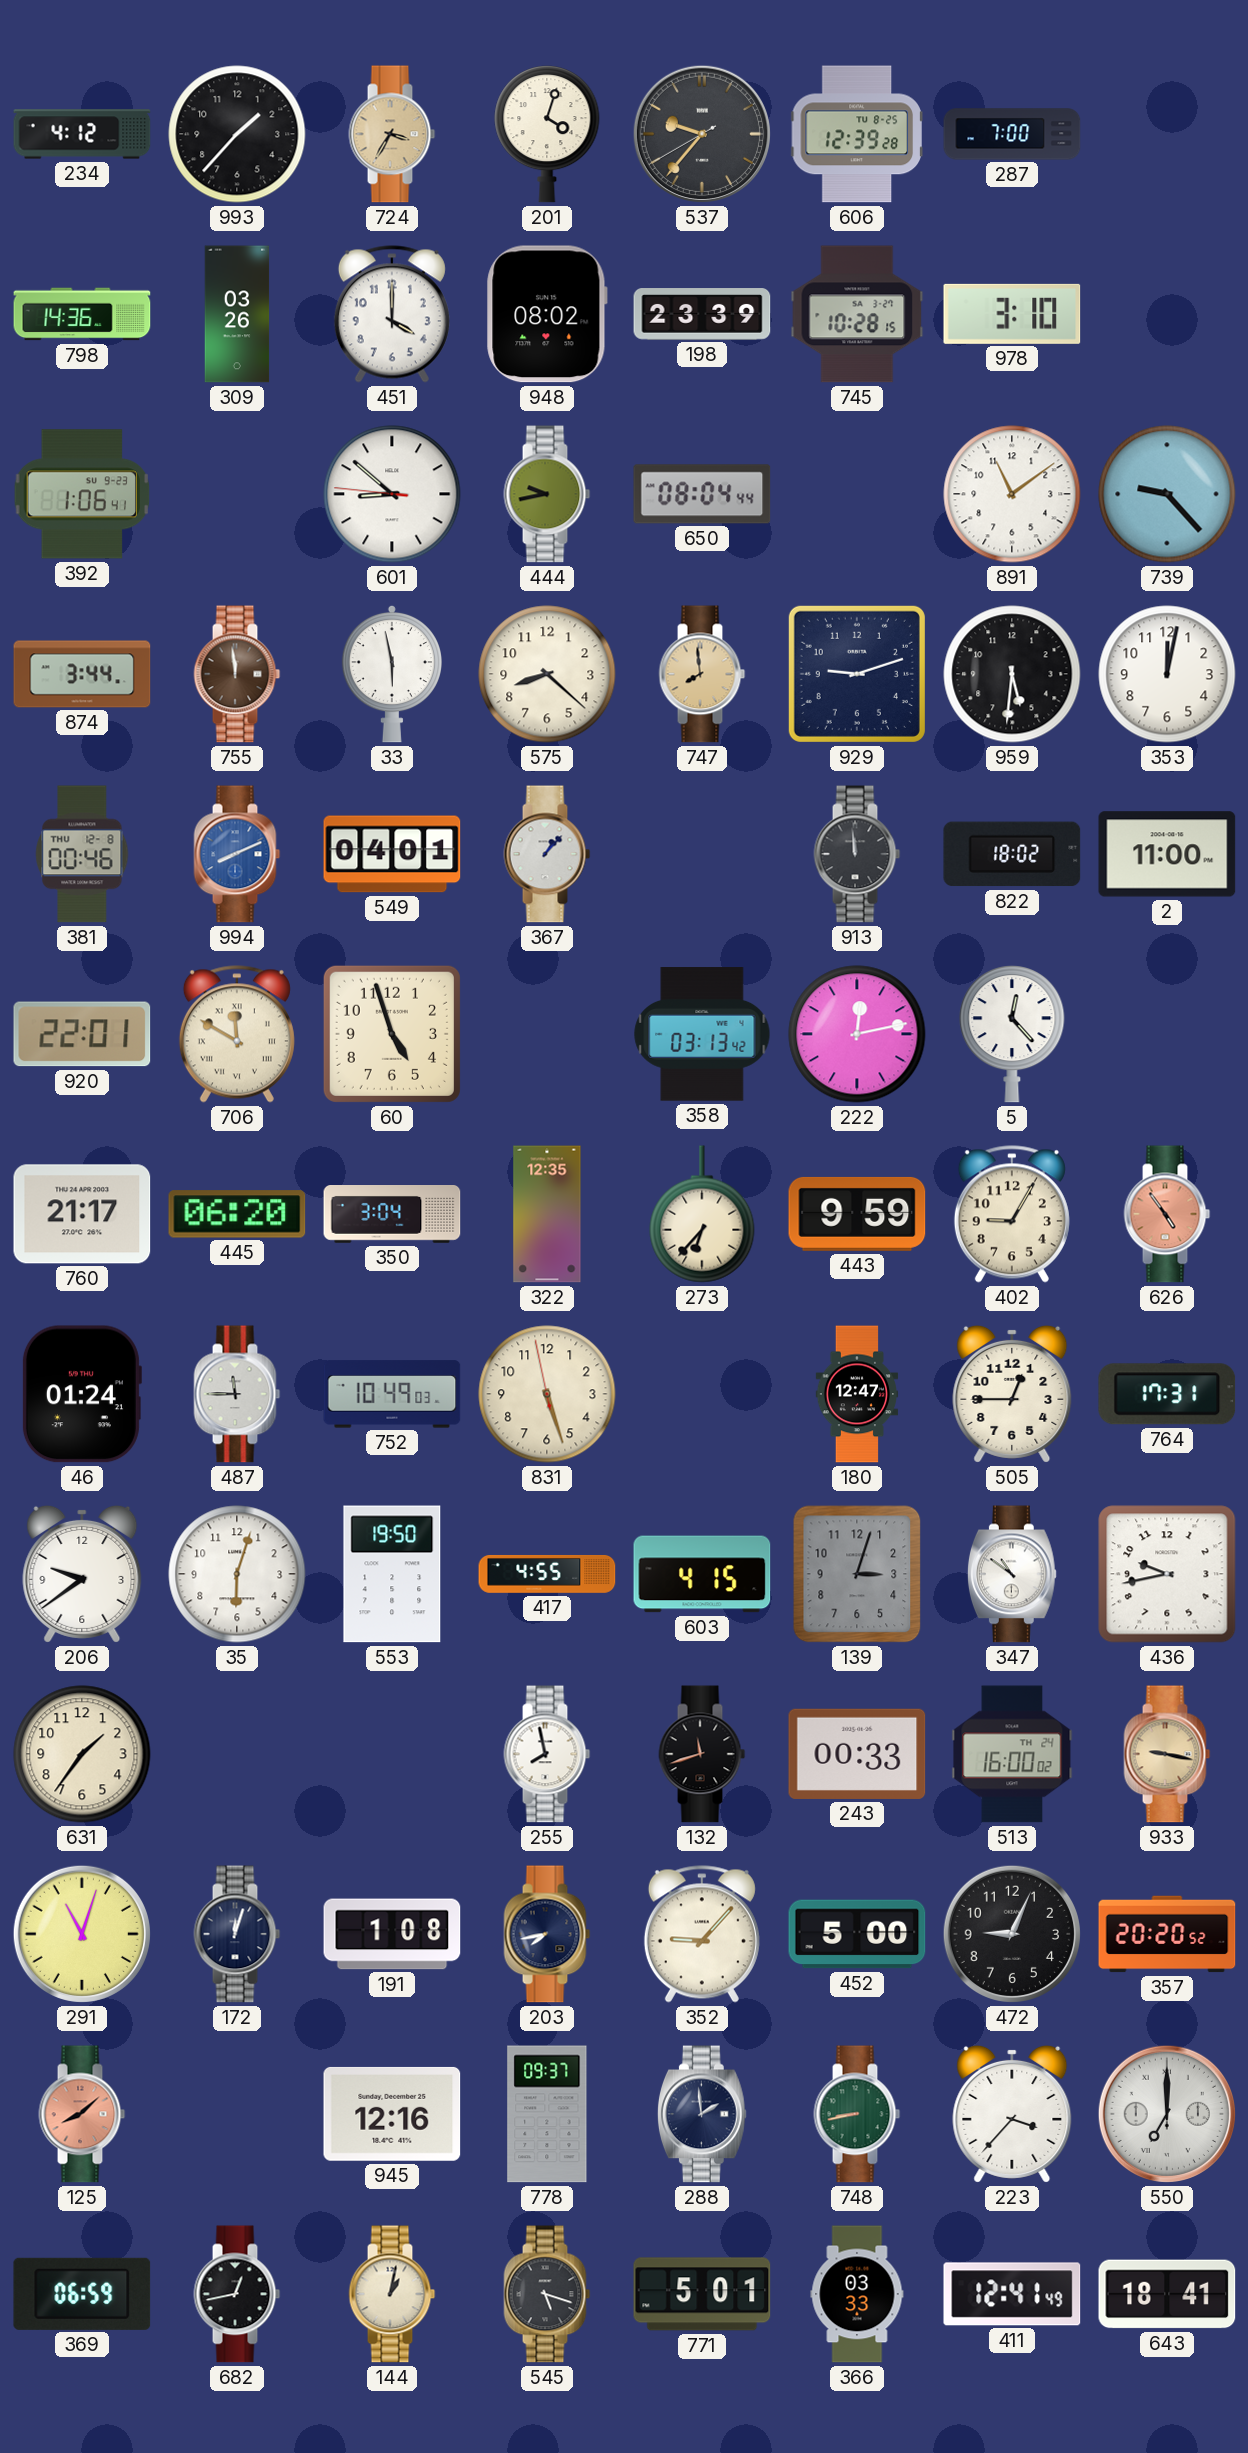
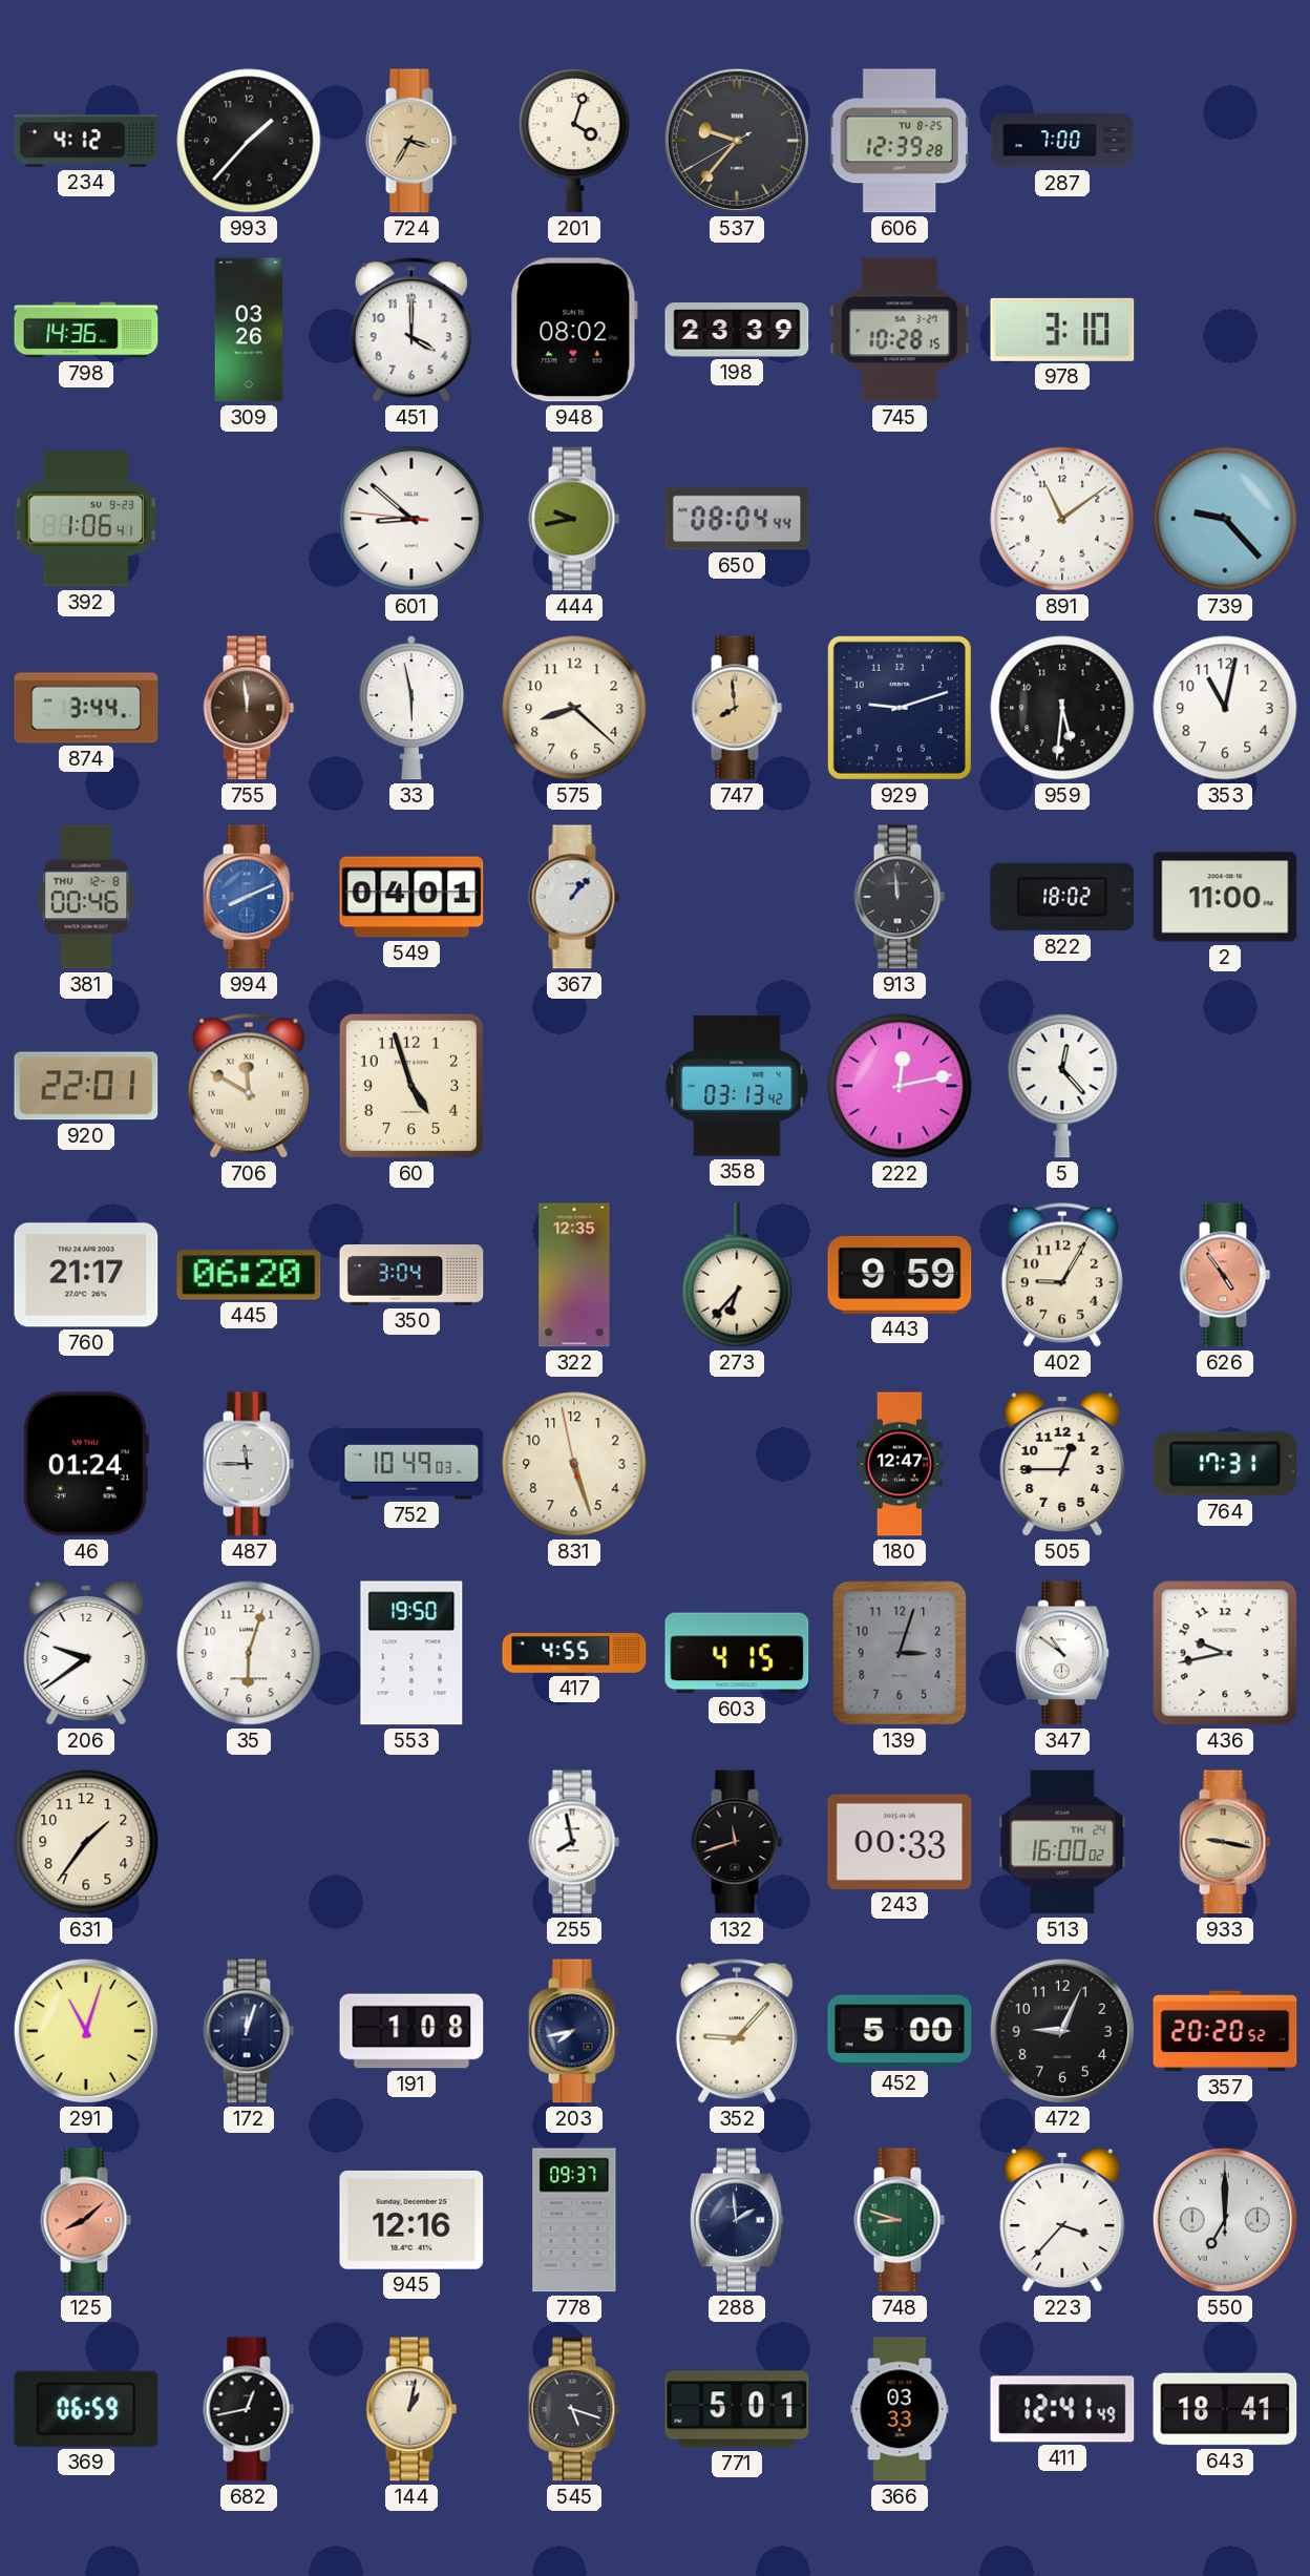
353: 12:02 -> 11:02 (1225, 708)
748: 8:43 -> 8:48 (900, 2220)
